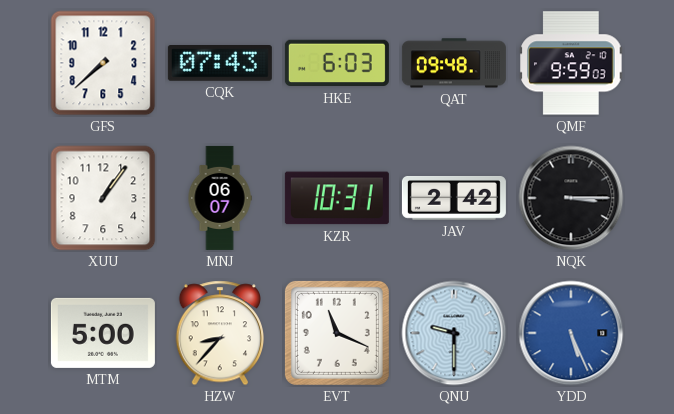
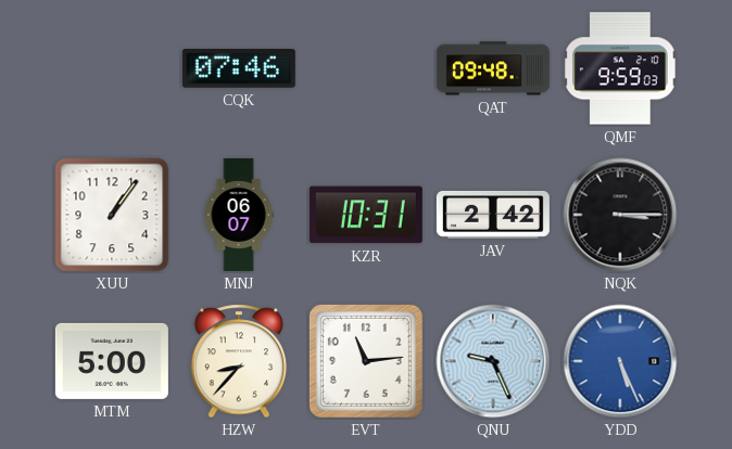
GFS: 7:38 -> none (103, 63)
CQK: 07:43 -> 07:46 (239, 69)
HKE: 6:03 -> none (337, 63)
EVT: 11:19 -> 11:14 (366, 361)
QNU: 9:30 -> 9:26 (493, 361)
